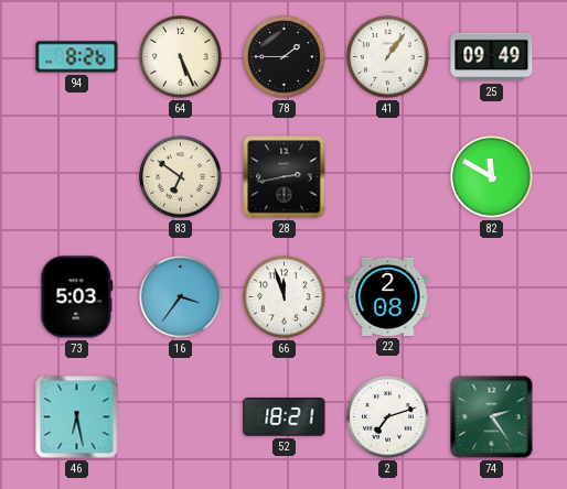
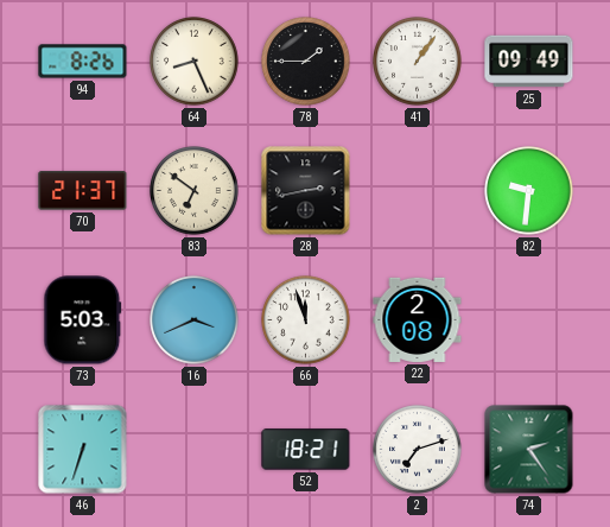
64: 5:26 -> 8:26 (195, 62)
70: none -> 21:37 (83, 191)
82: 11:50 -> 9:31 (529, 191)
16: 3:36 -> 3:41 (195, 320)
46: 6:28 -> 6:33 (83, 450)
